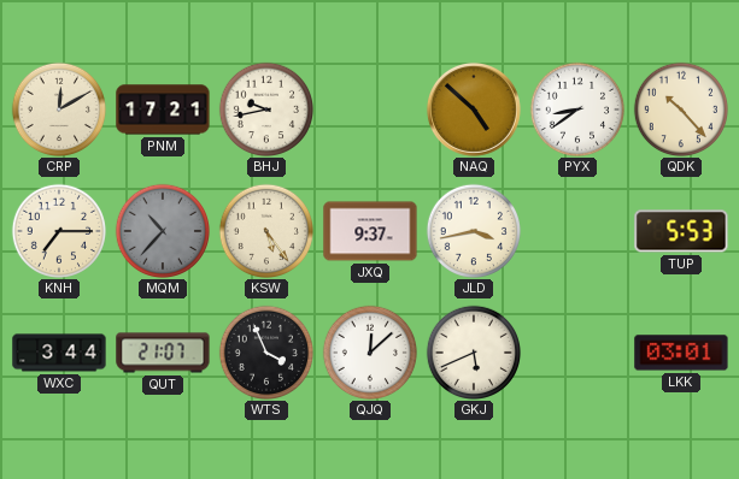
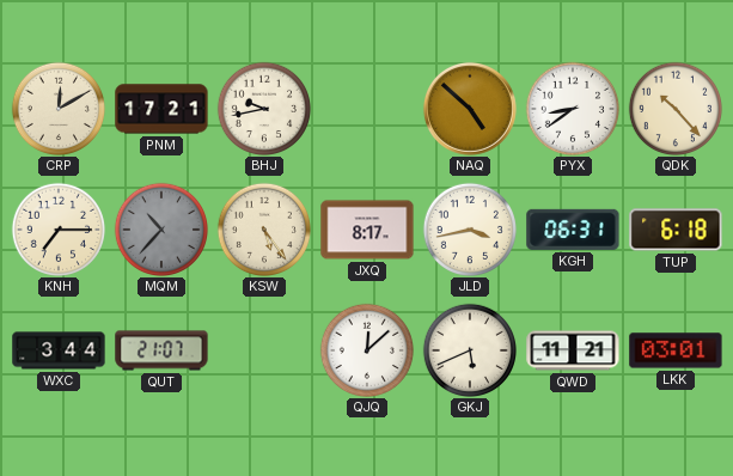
JXQ: 9:37 -> 8:17 (367, 230)
KGH: none -> 06:31 (573, 230)
TUP: 5:53 -> 6:18 (676, 230)
WTS: 3:56 -> none (265, 351)
QWD: none -> 11:21 (573, 350)
